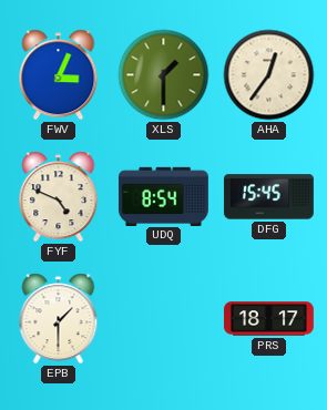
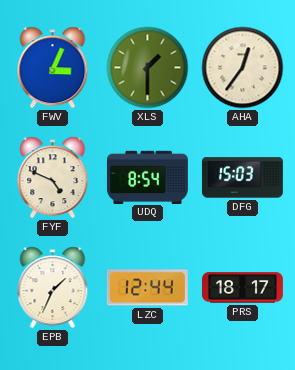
DFG: 15:45 -> 15:03 (242, 178)
EPB: 1:30 -> 1:34 (53, 288)
LZC: none -> 12:44 (147, 288)
